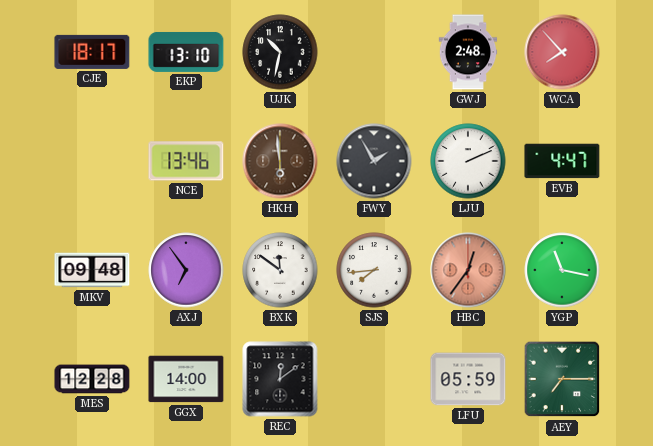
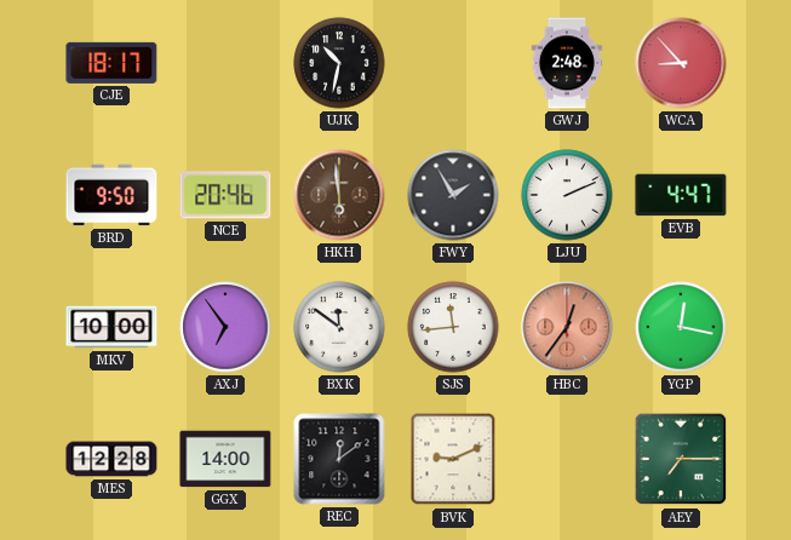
EKP: 13:10 -> none (186, 52)
WCA: 7:53 -> 8:53 (681, 63)
BRD: none -> 9:50 (111, 195)
NCE: 13:46 -> 20:46 (225, 195)
MKV: 09:48 -> 10:00 (111, 327)
SJS: 7:44 -> 11:44 (453, 327)
YGP: 11:17 -> 12:17 (681, 327)
BVK: none -> 9:11 (453, 459)
LFU: 05:59 -> none (468, 379)
